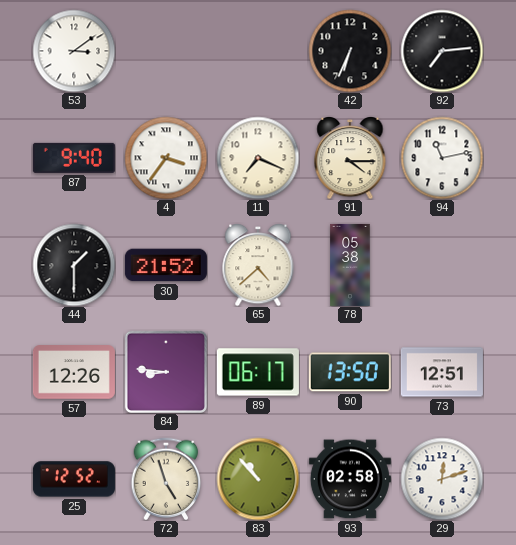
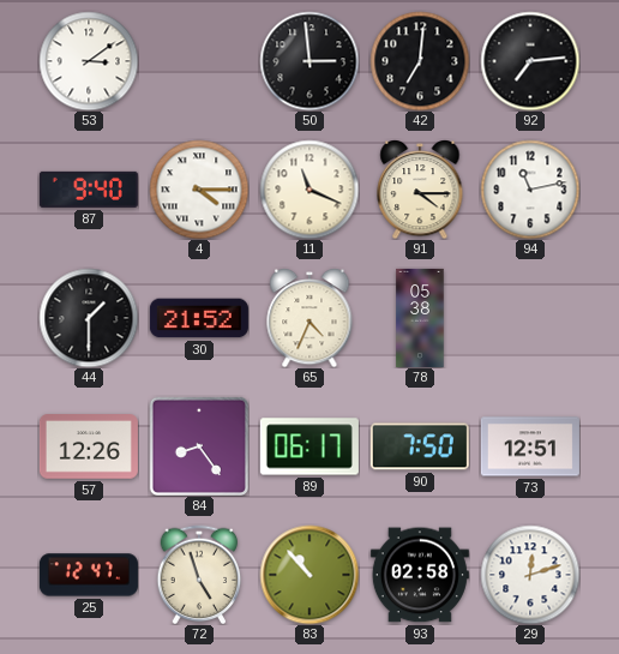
50: none -> 2:59 (309, 61)
42: 6:34 -> 7:01 (420, 61)
4: 3:36 -> 4:15 (199, 190)
11: 7:19 -> 11:19 (309, 190)
65: 4:38 -> 4:34 (309, 318)
84: 8:46 -> 8:24 (198, 445)
90: 13:50 -> 7:50 (420, 446)
25: 12:52 -> 12:47 (89, 575)
